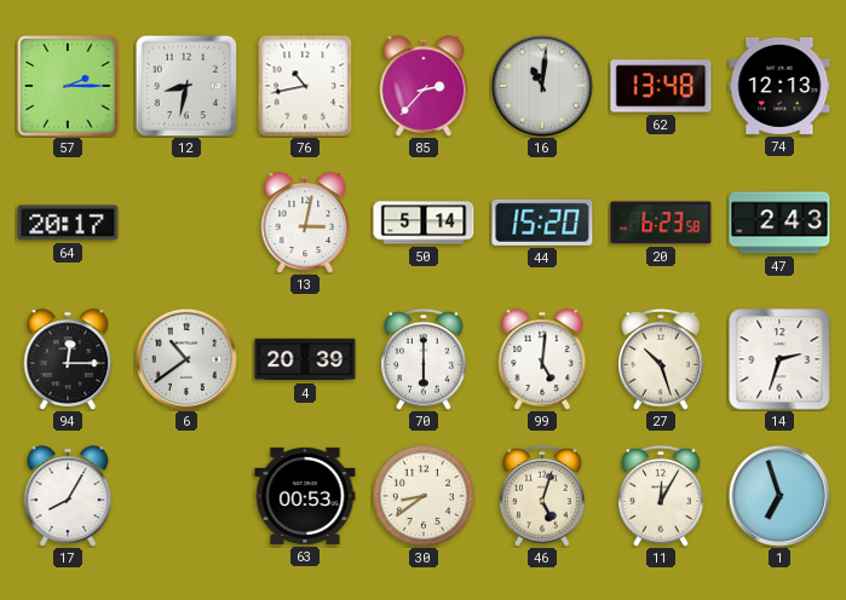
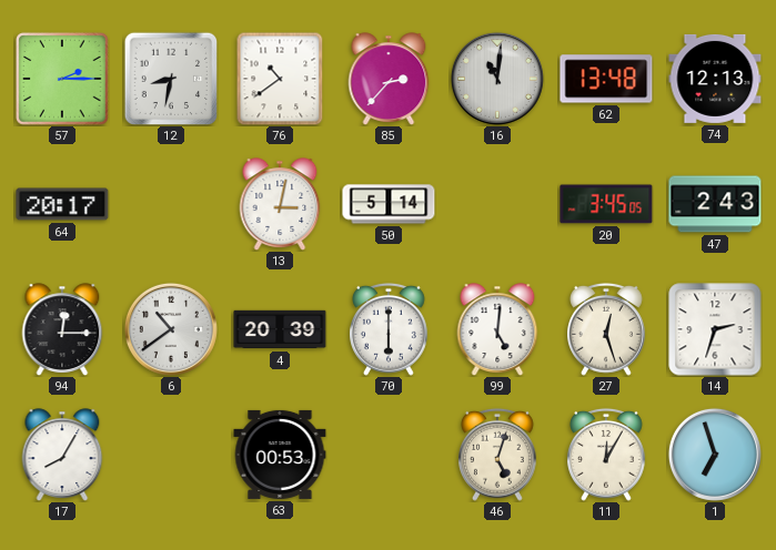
76: 10:43 -> 10:39 (280, 79)
44: 15:20 -> none (542, 223)
20: 6:23 -> 3:45 (606, 204)
27: 10:27 -> 12:27 (607, 329)
30: 8:39 -> none (424, 496)
